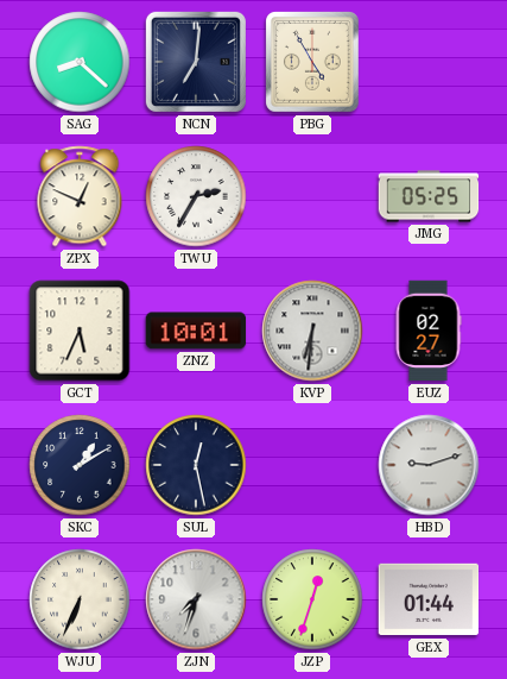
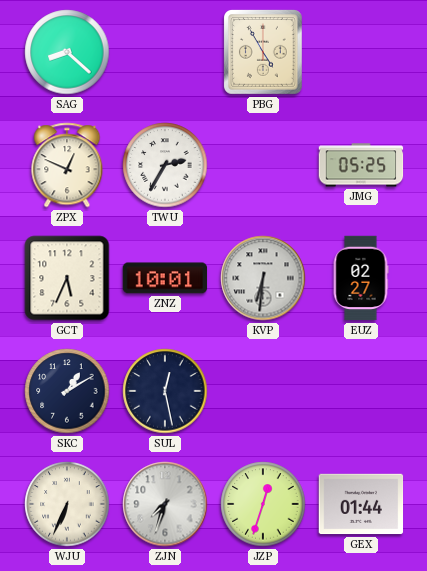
NCN: 7:01 -> none (196, 62)
HBD: 9:12 -> none (429, 465)
